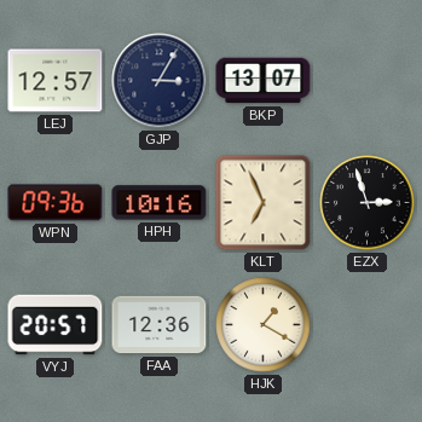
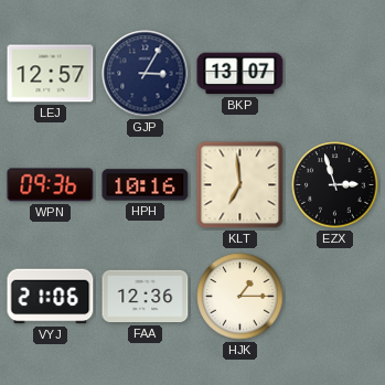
KLT: 6:56 -> 6:59 (240, 185)
VYJ: 20:57 -> 21:06 (51, 297)
HJK: 1:20 -> 1:15 (240, 297)
